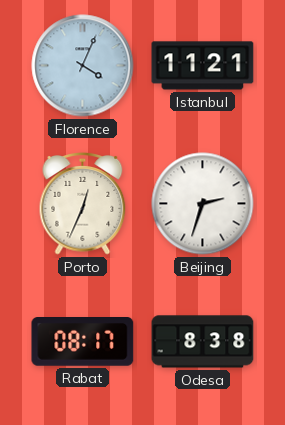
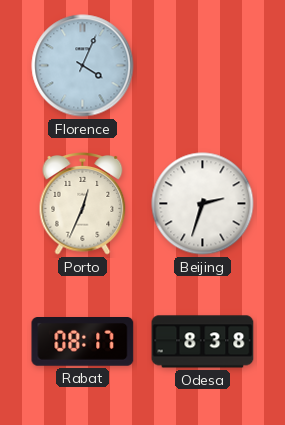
Istanbul: 11:21 -> none (203, 66)
